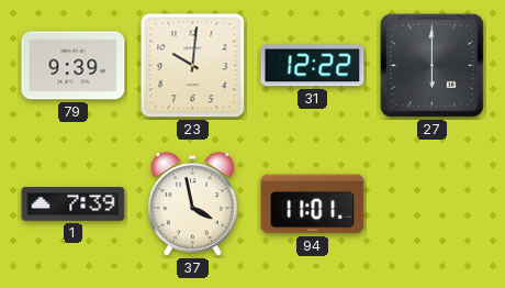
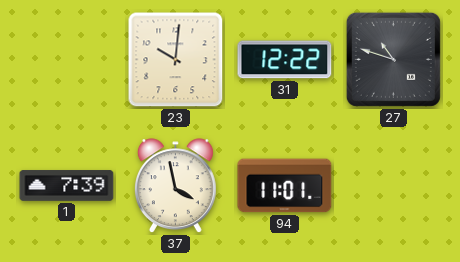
79: 9:39 -> none (74, 66)
27: 6:00 -> 10:48 (393, 59)
